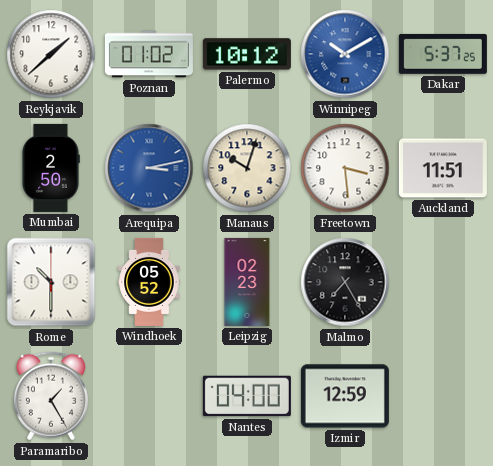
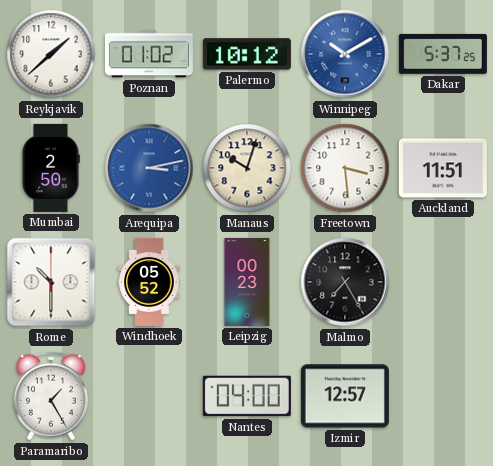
Leipzig: 02:23 -> 00:23 (247, 282)
Izmir: 12:59 -> 12:57 (345, 396)
